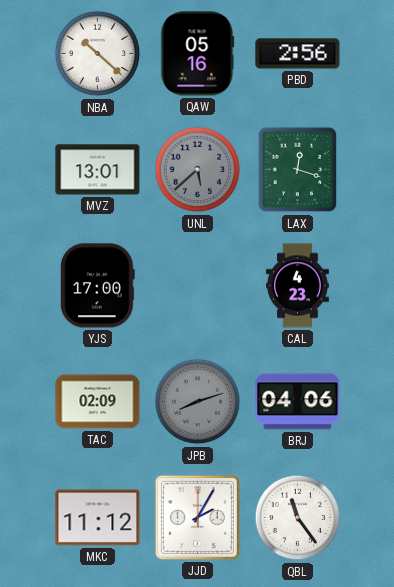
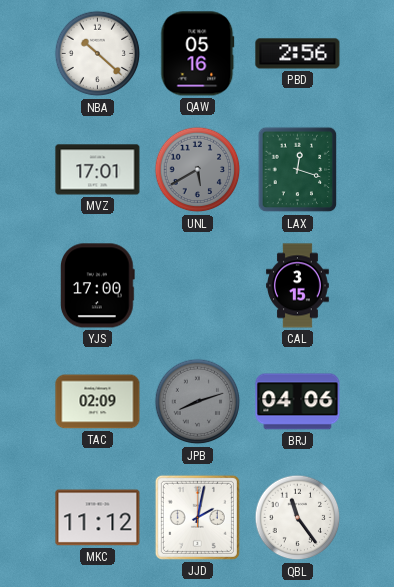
MVZ: 13:01 -> 17:01 (98, 170)
UNL: 5:38 -> 5:40 (198, 170)
CAL: 4:23 -> 3:15 (298, 286)
JJD: 2:05 -> 2:02 (197, 517)
